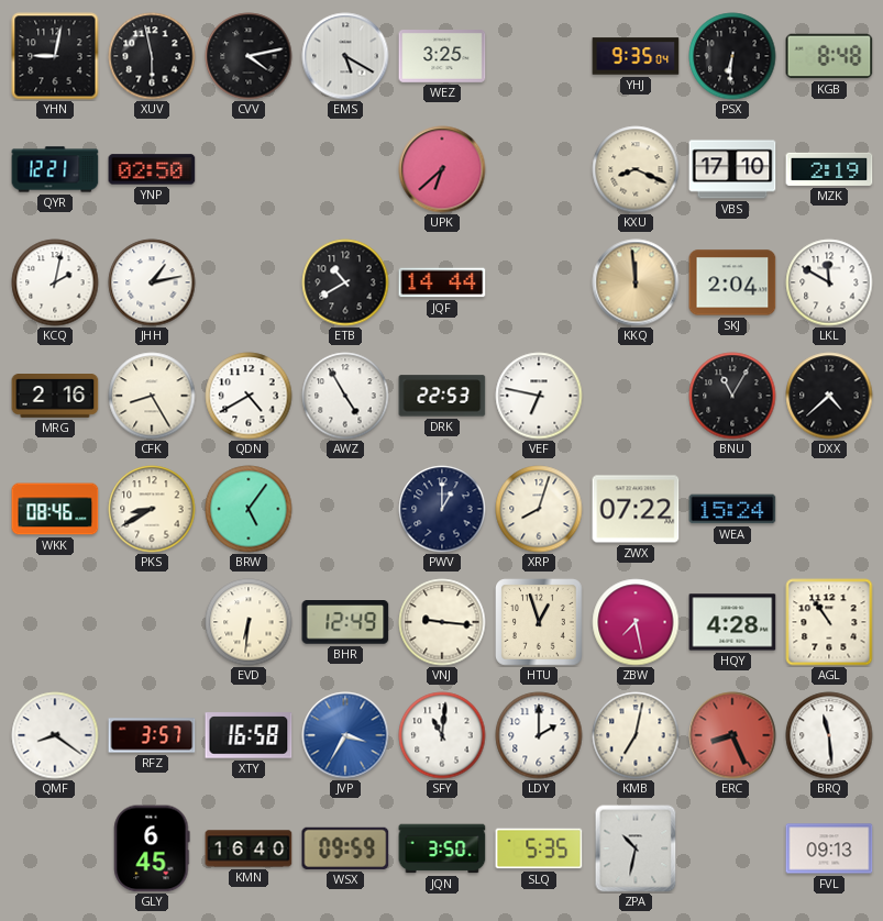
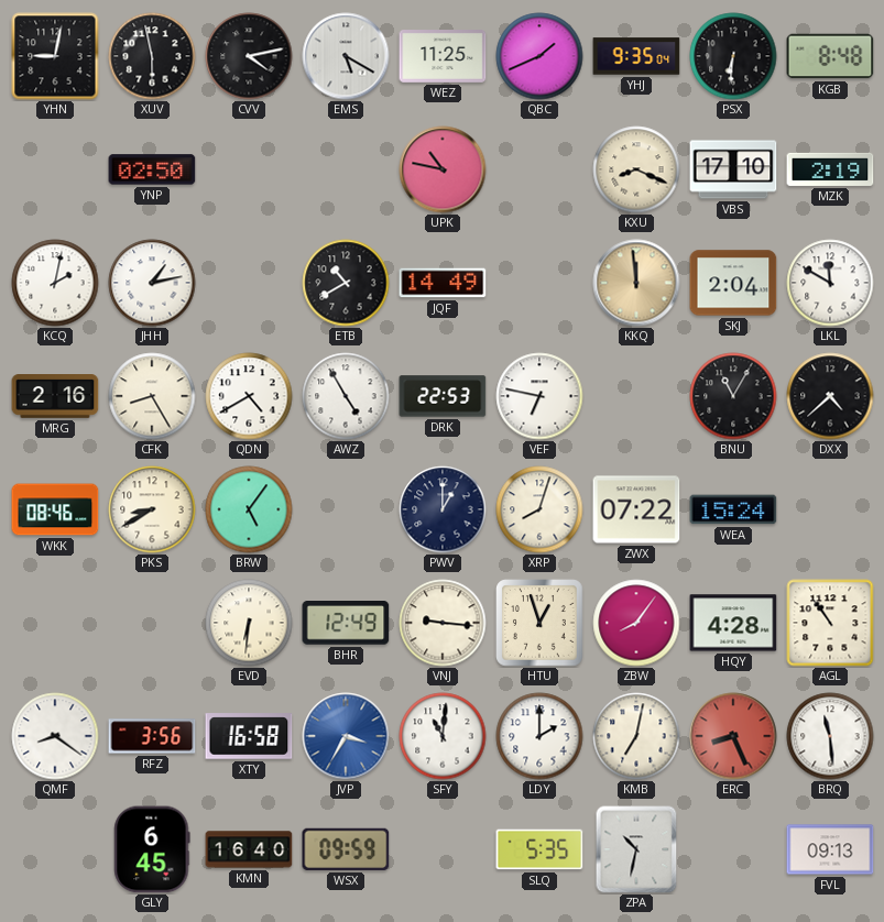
WEZ: 3:25 -> 11:25 (443, 57)
QBC: none -> 1:41 (539, 56)
QYR: 12:21 -> none (55, 169)
UPK: 6:38 -> 10:47 (443, 169)
JQF: 14:44 -> 14:49 (443, 283)
ZBW: 7:28 -> 8:06 (636, 623)
RFZ: 3:57 -> 3:56 (152, 736)
JQN: 3:50 -> none (442, 848)
